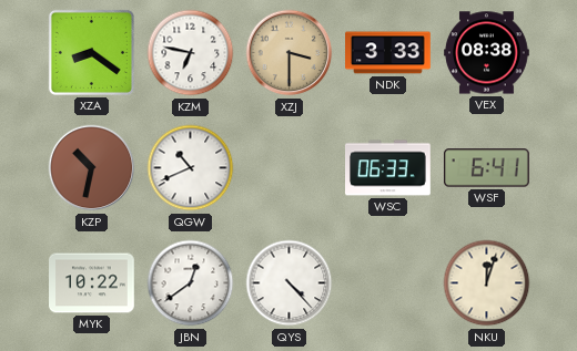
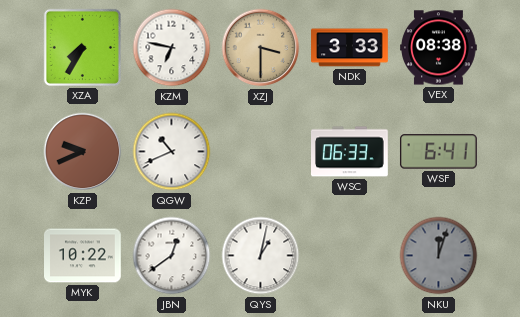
XZA: 8:21 -> 7:35 (82, 47)
KZP: 10:32 -> 9:41 (83, 152)
QYS: 4:23 -> 1:02 (261, 256)
NKU dial: cream -> grey (439, 256)
